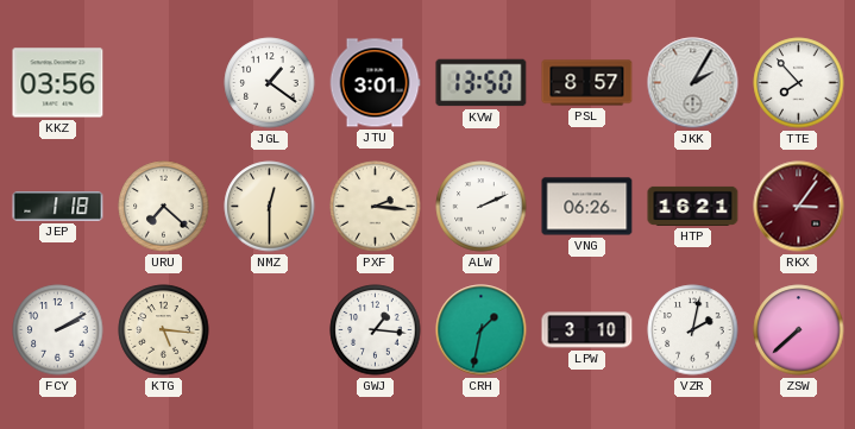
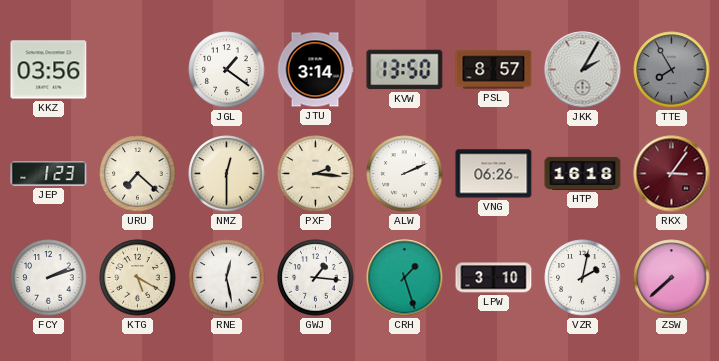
JTU: 3:01 -> 3:14 (315, 70)
TTE: 7:53 -> 7:55 (672, 70)
TTE dial: white -> grey (672, 70)
JEP: 1:18 -> 1:23 (49, 174)
HTP: 16:21 -> 16:18 (583, 173)
FCY: 2:10 -> 2:12 (49, 278)
KTG: 5:16 -> 5:20 (138, 278)
RNE: none -> 12:28 (227, 278)
CRH: 1:32 -> 1:27 (405, 278)
